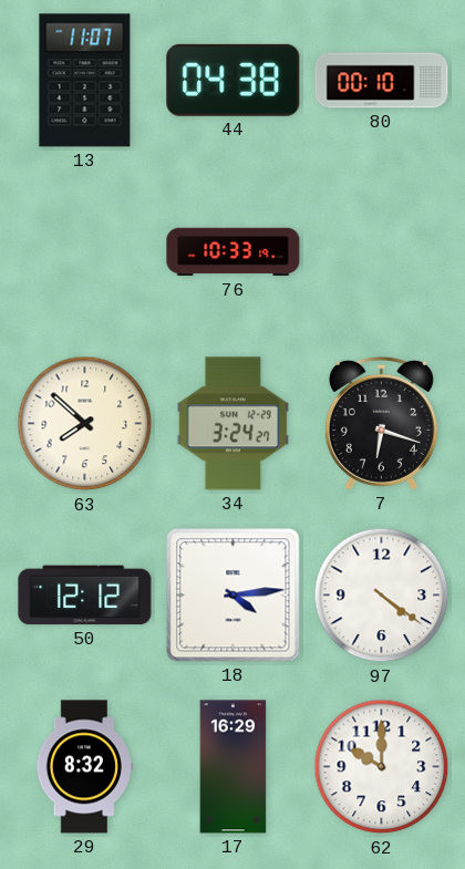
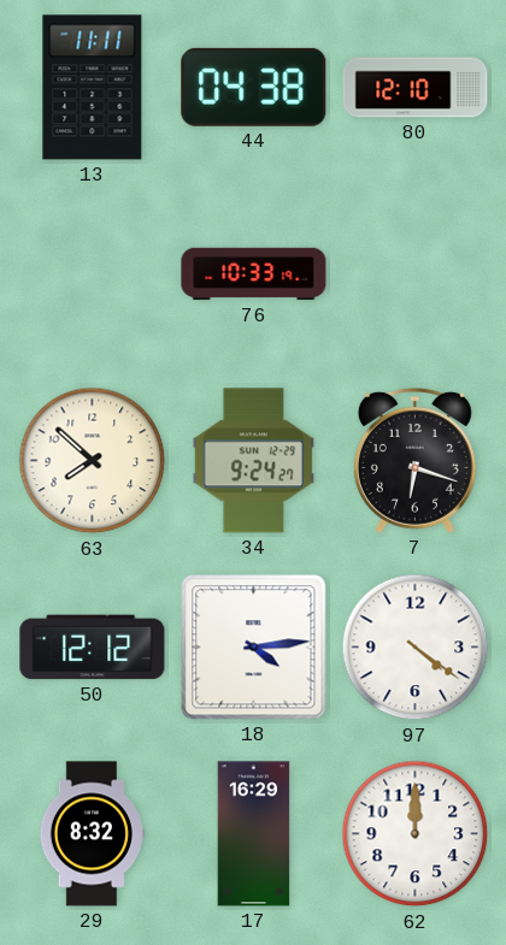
13: 11:07 -> 11:11 (93, 88)
80: 00:10 -> 12:10 (416, 88)
34: 3:24 -> 9:24 (254, 461)
62: 10:00 -> 12:00 (416, 834)
